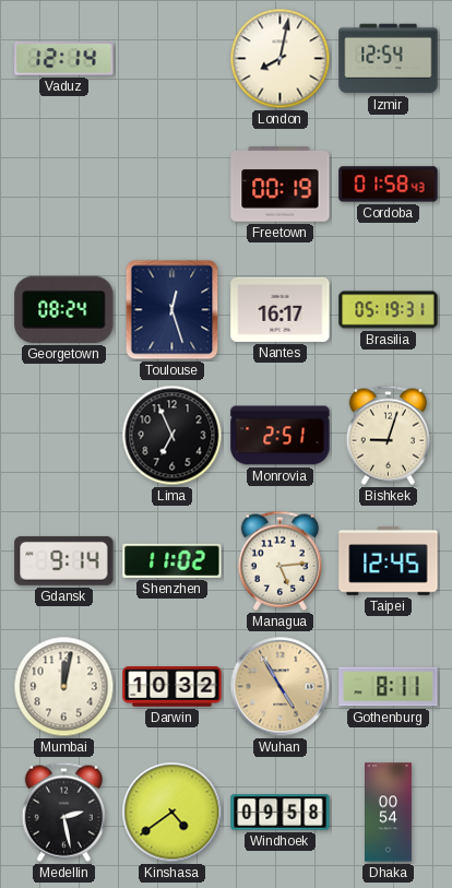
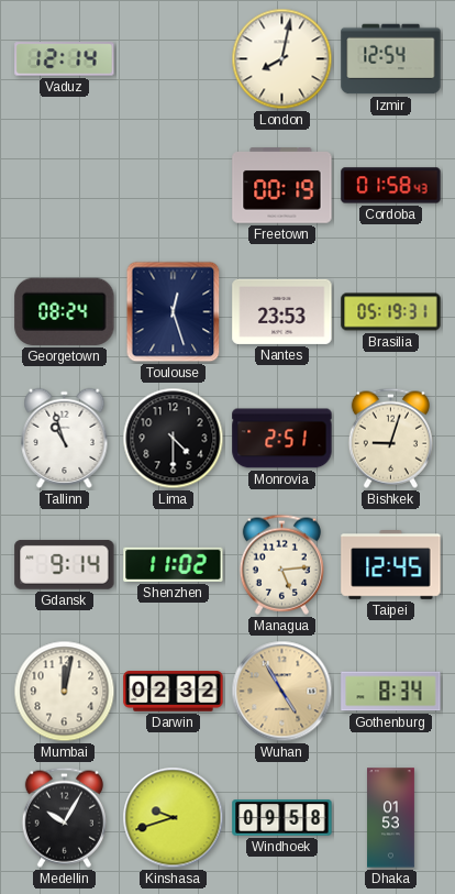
Nantes: 16:17 -> 23:53 (282, 311)
Tallinn: none -> 10:57 (65, 438)
Lima: 6:56 -> 4:30 (174, 439)
Darwin: 10:32 -> 02:32 (174, 692)
Gothenburg: 8:11 -> 8:34 (391, 692)
Medellin: 2:28 -> 10:05 (64, 817)
Kinshasa: 4:39 -> 9:42 (174, 818)
Dhaka: 00:54 -> 01:53 (391, 818)
